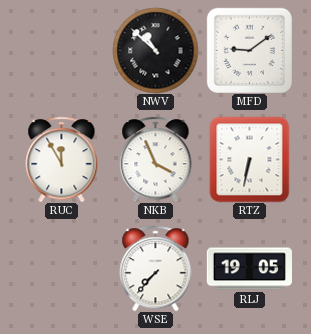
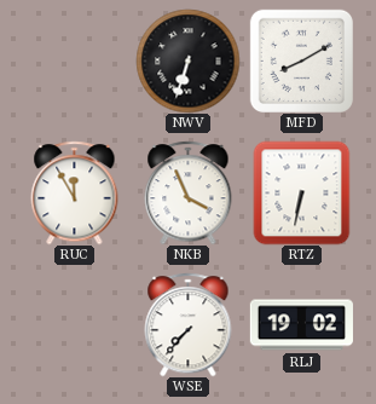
NWV: 10:52 -> 6:33 (187, 60)
MFD: 9:09 -> 8:10 (301, 60)
RLJ: 19:05 -> 19:02 (301, 325)
